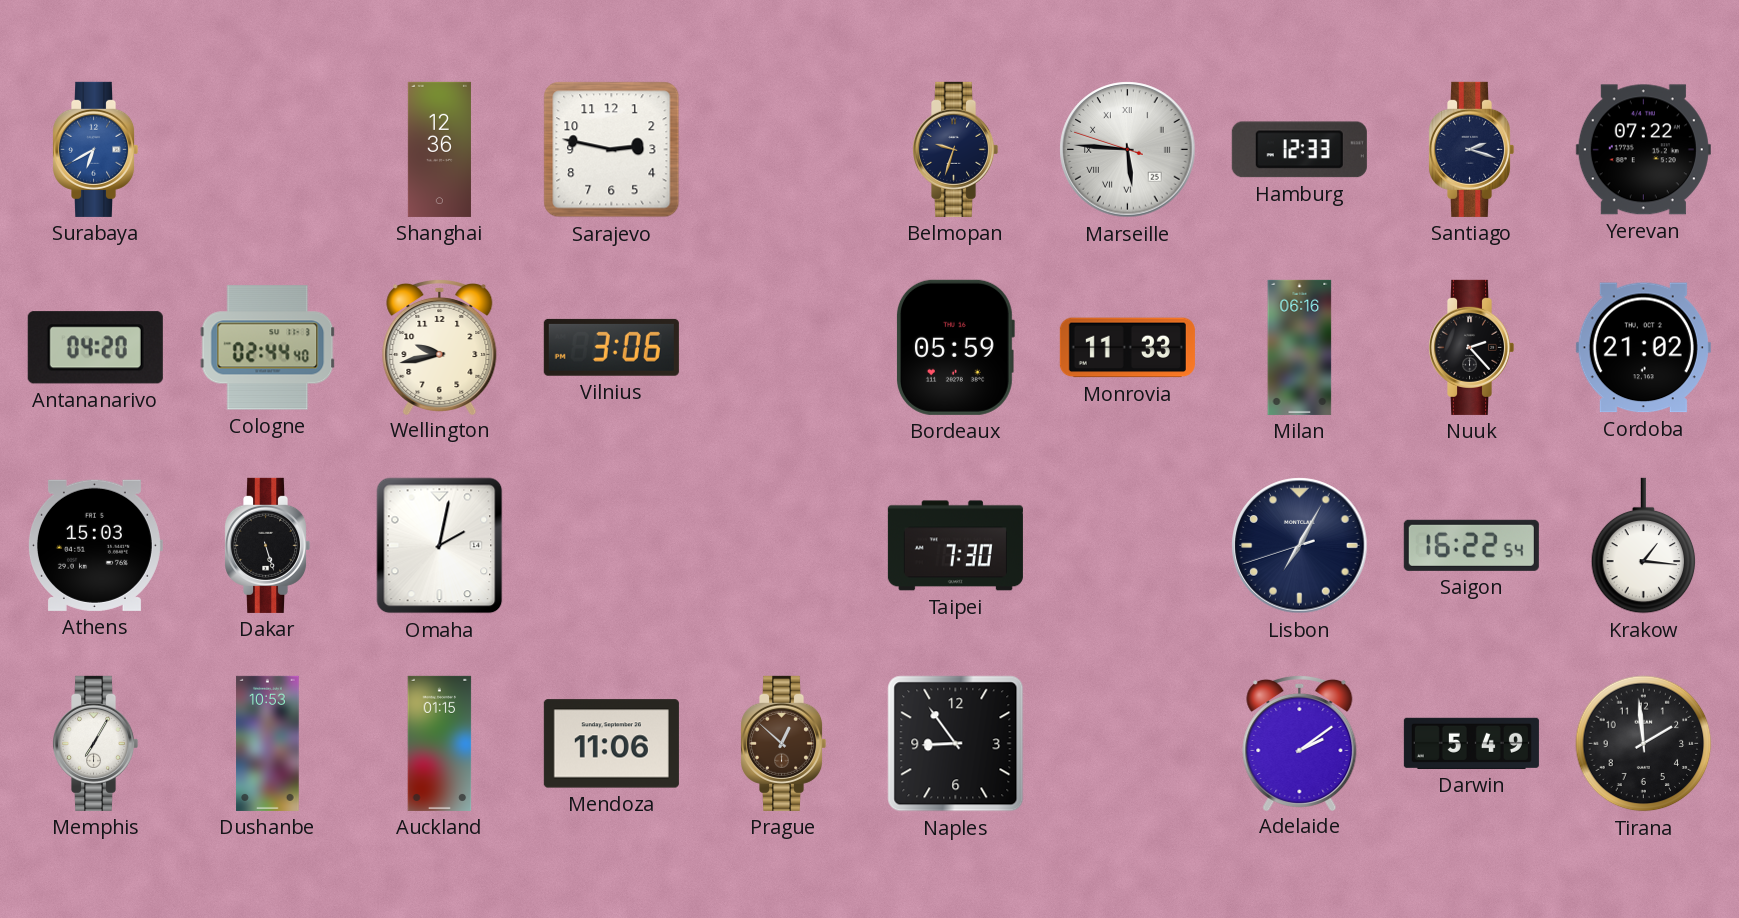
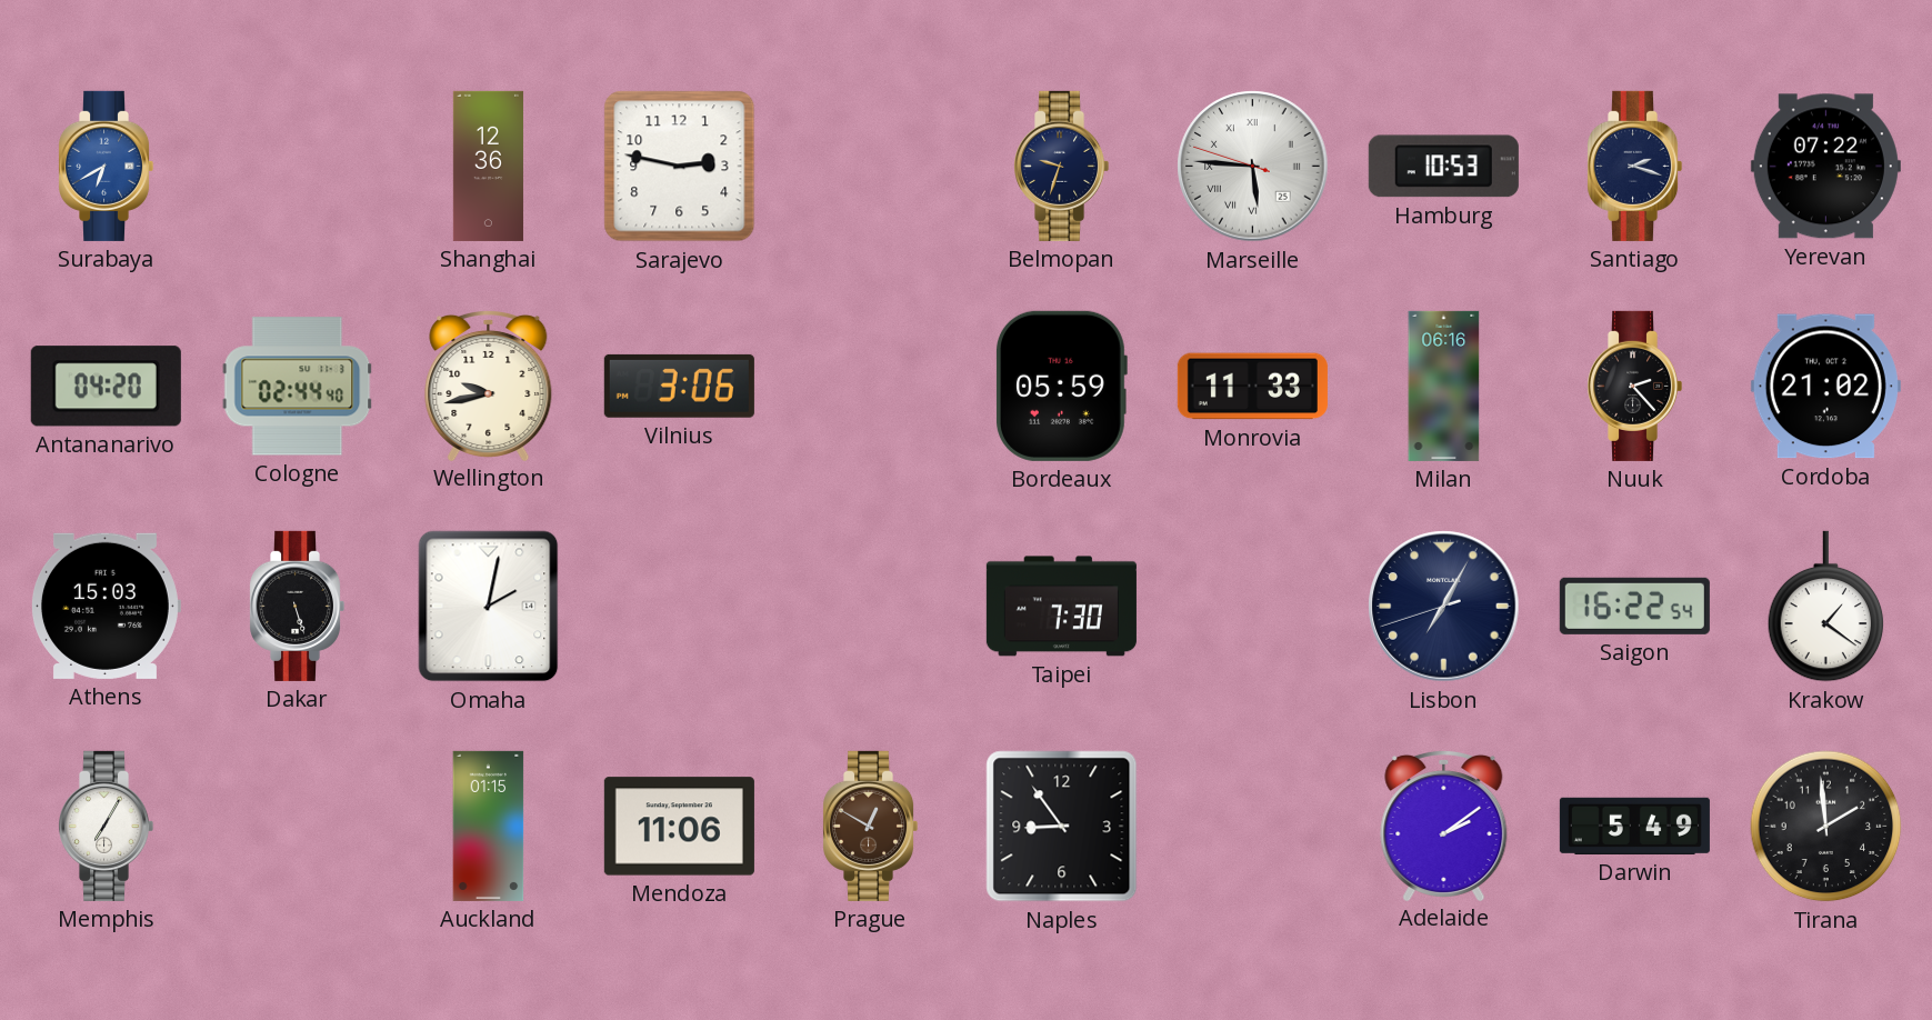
Hamburg: 12:33 -> 10:53 (1443, 167)
Krakow: 1:16 -> 1:21 (1826, 607)
Dushanbe: 10:53 -> none (268, 743)
Prague: 12:52 -> 12:50 (871, 826)
